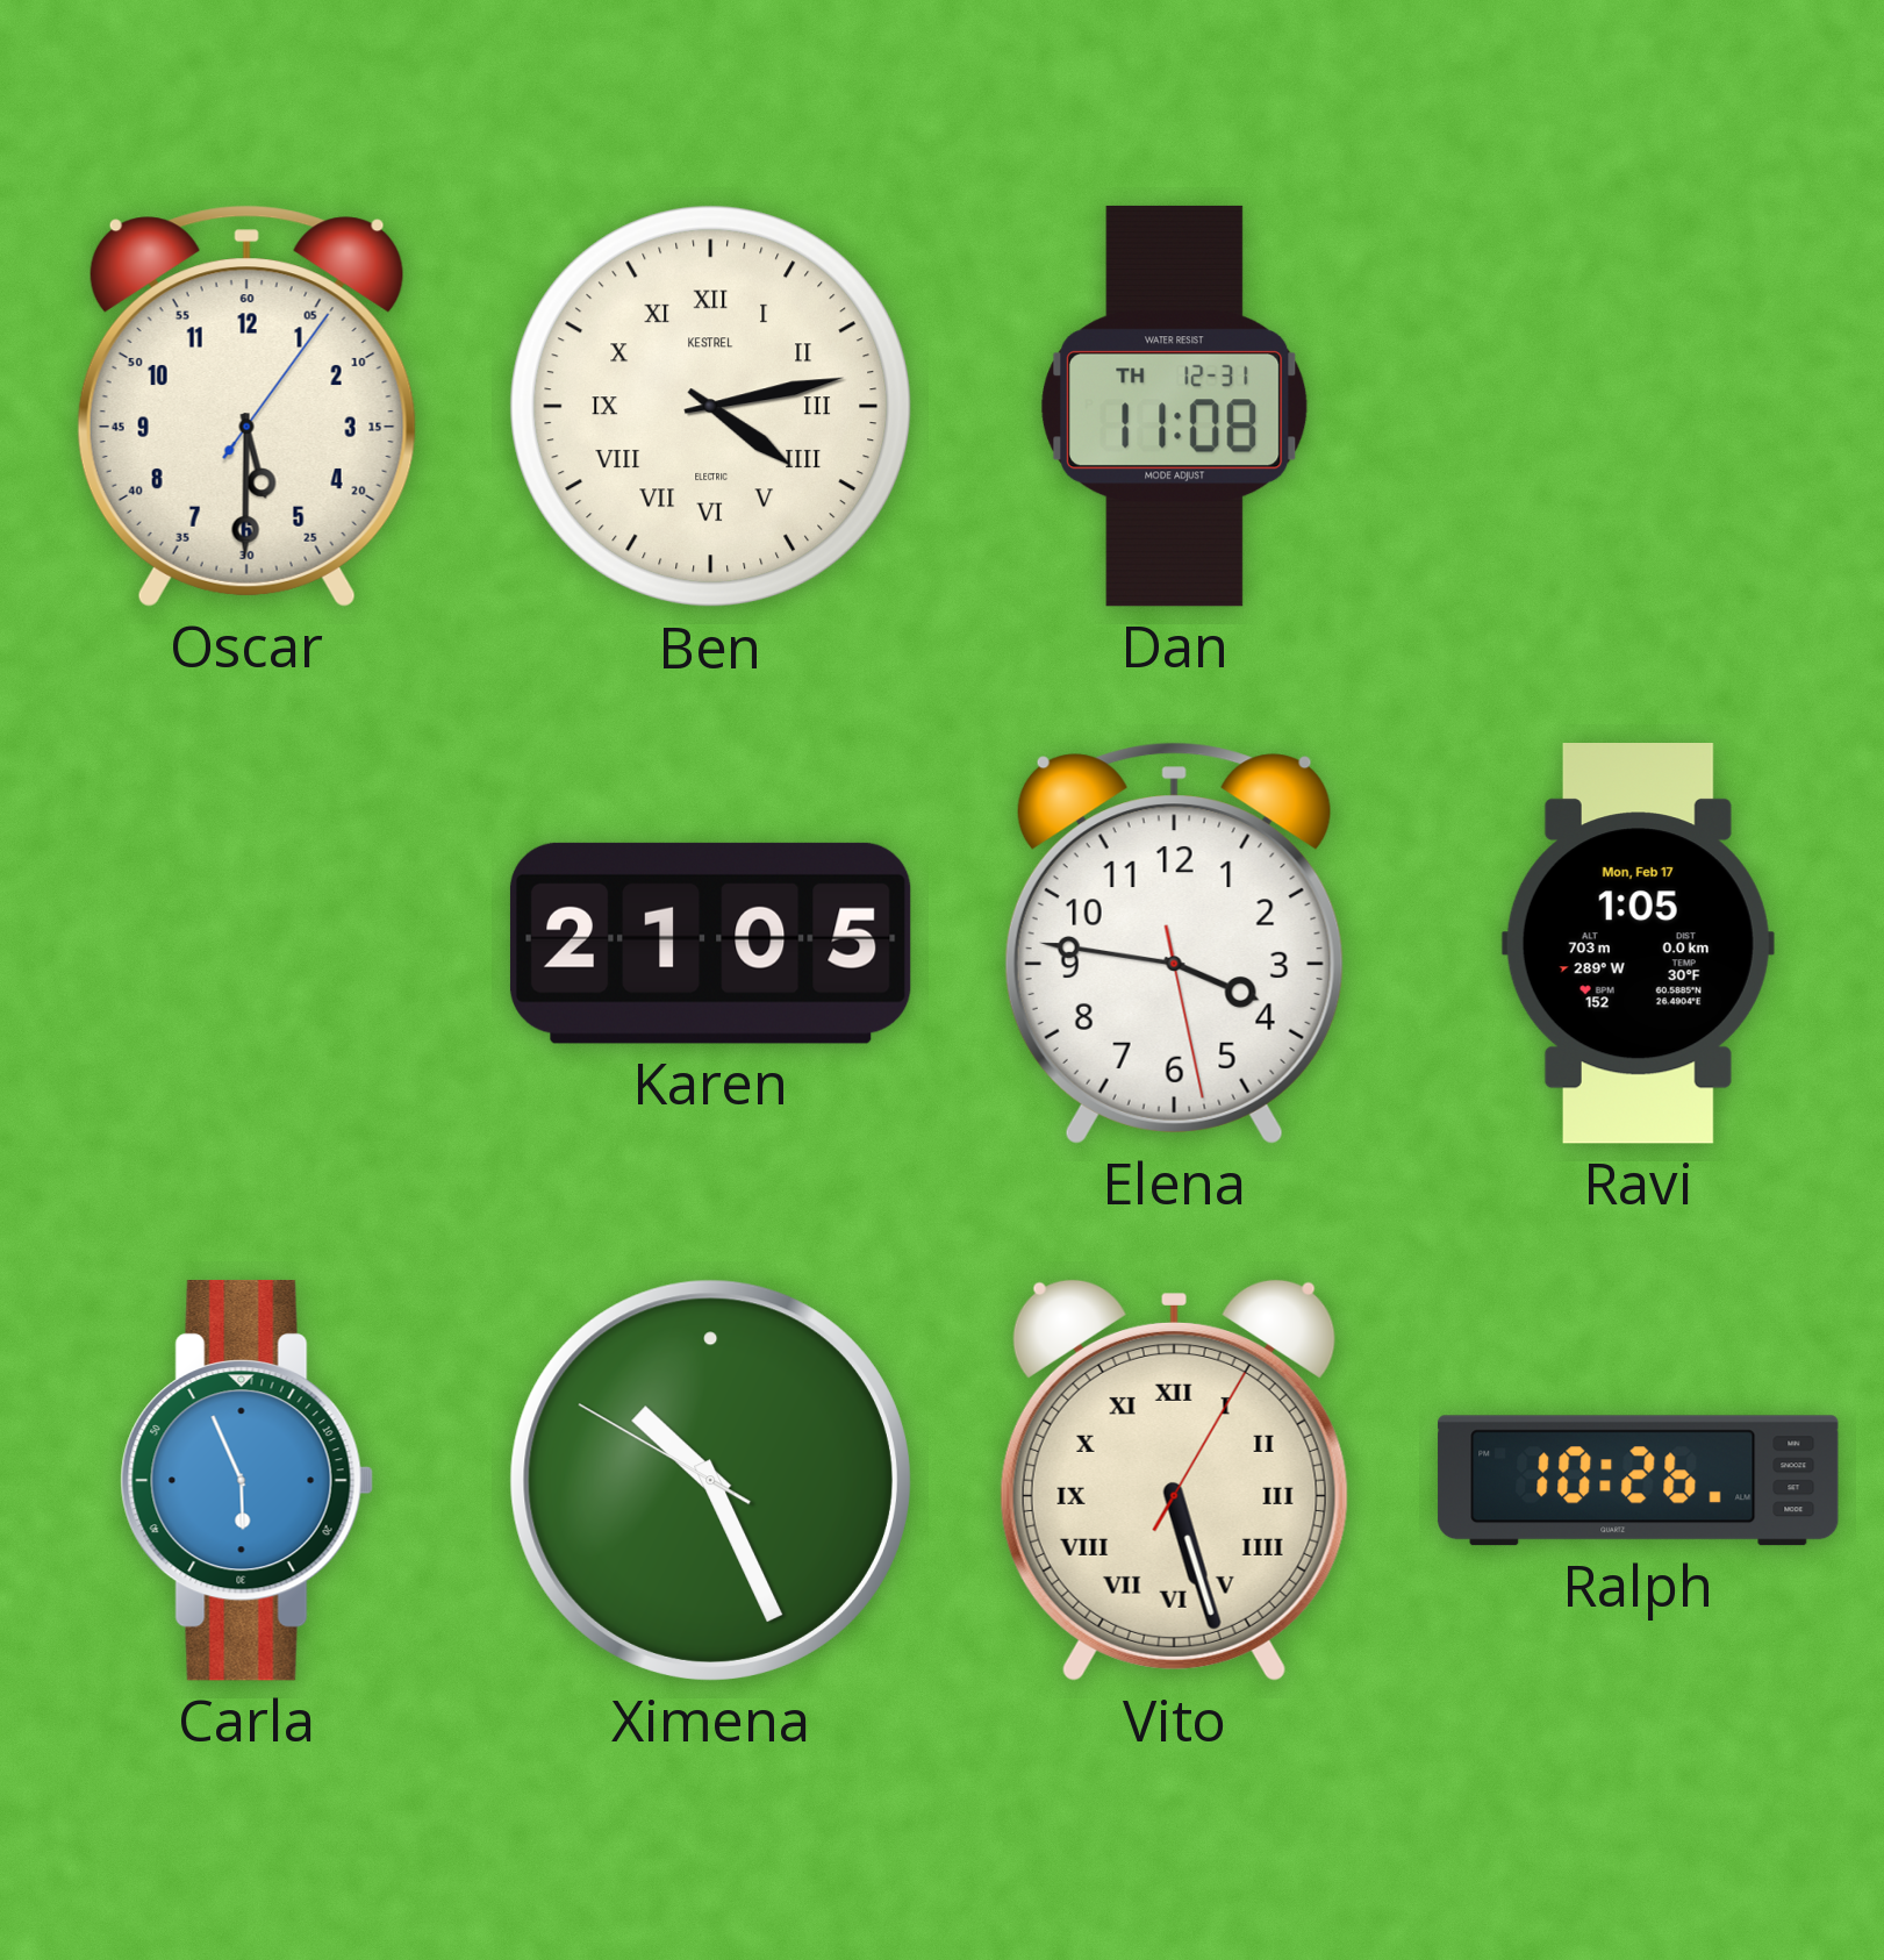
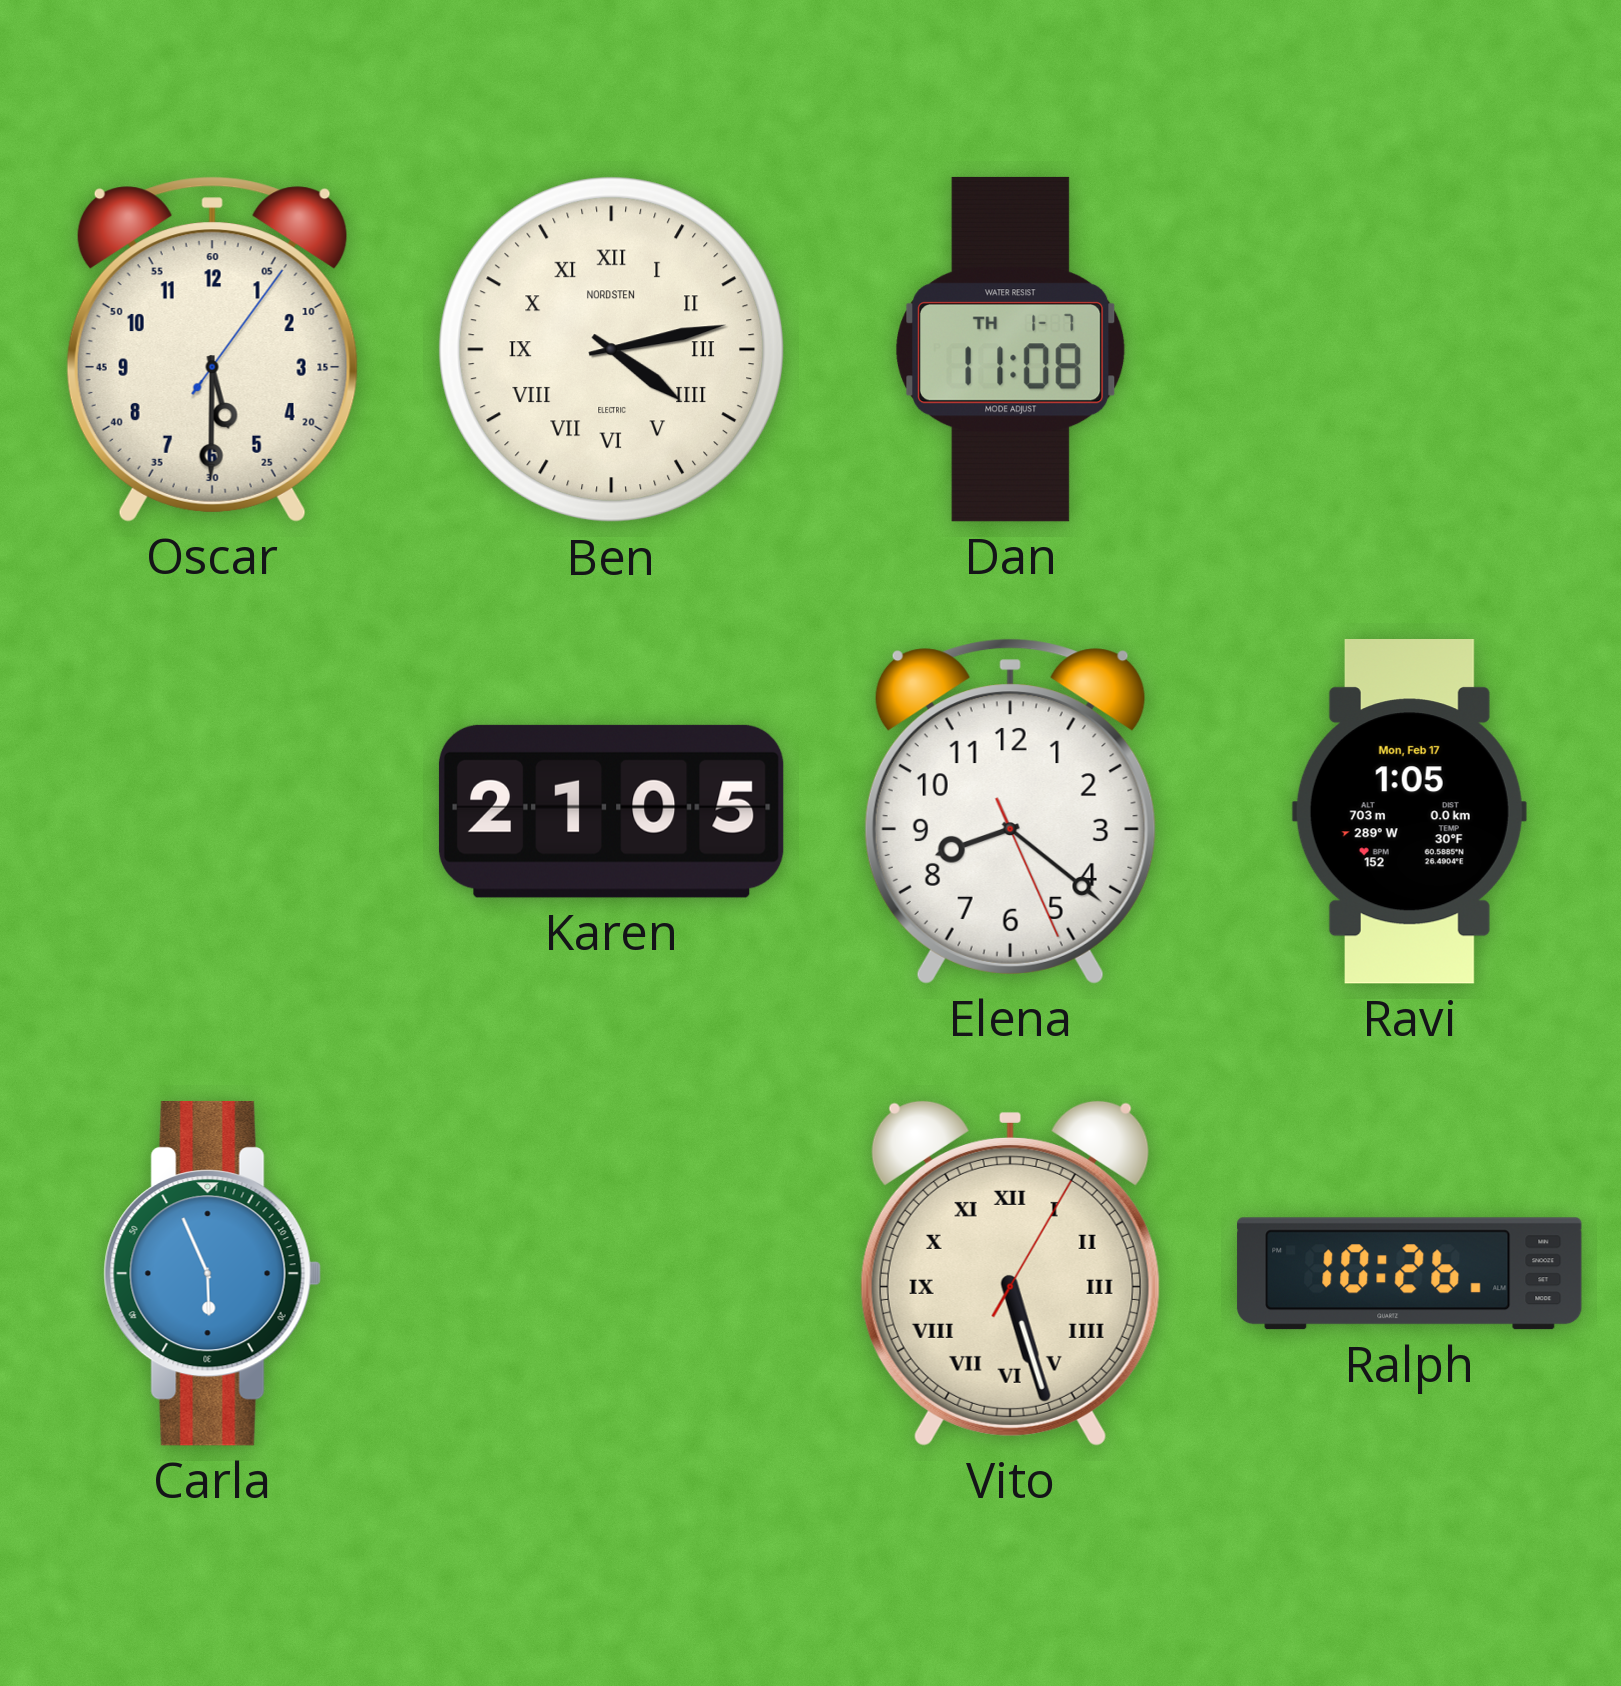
Ben brand: KESTREL -> NORDSTEN (612, 350)
Dan date: TH 12-31 -> TH 1-7 (1011, 349)
Elena: 3:46 -> 8:21 (1010, 811)
Ximena: 10:25 -> none (710, 1480)
